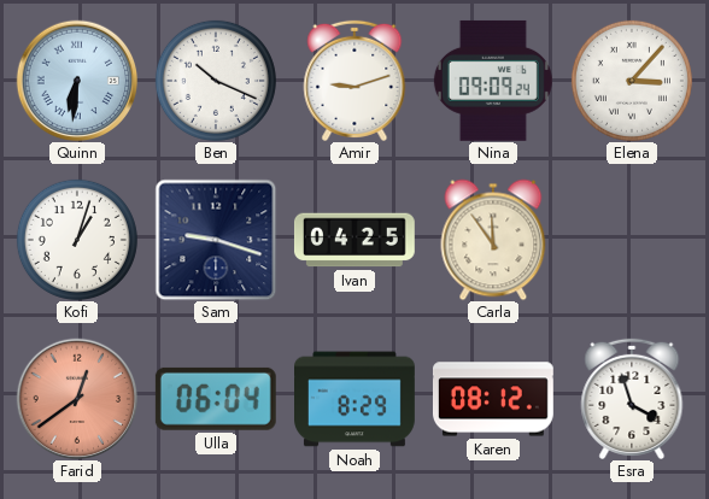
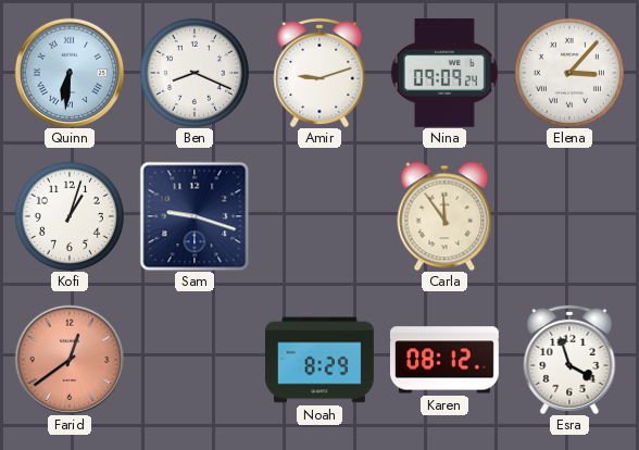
Ben: 10:19 -> 8:19 (195, 73)
Ivan: 04:25 -> none (354, 240)
Ulla: 06:04 -> none (216, 399)
